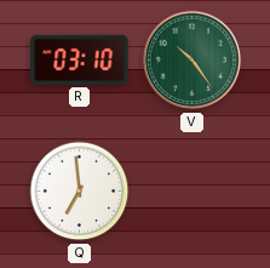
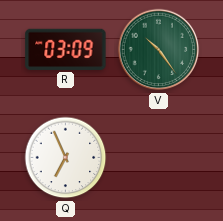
R: 03:10 -> 03:09 (66, 49)
Q: 6:59 -> 6:56 (66, 158)
